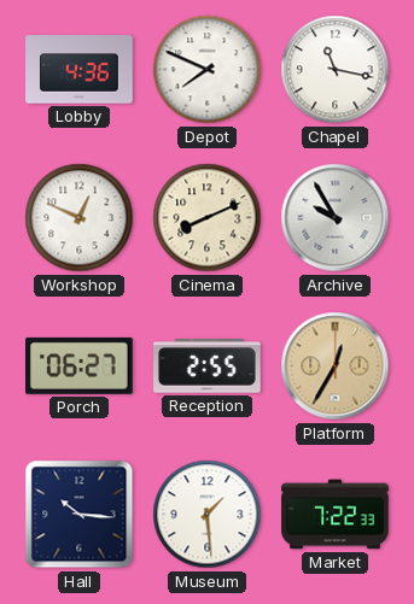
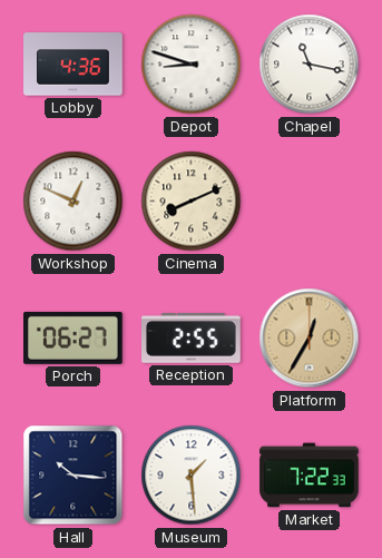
Depot: 7:49 -> 8:48 (192, 65)
Archive: 9:55 -> none (336, 218)
